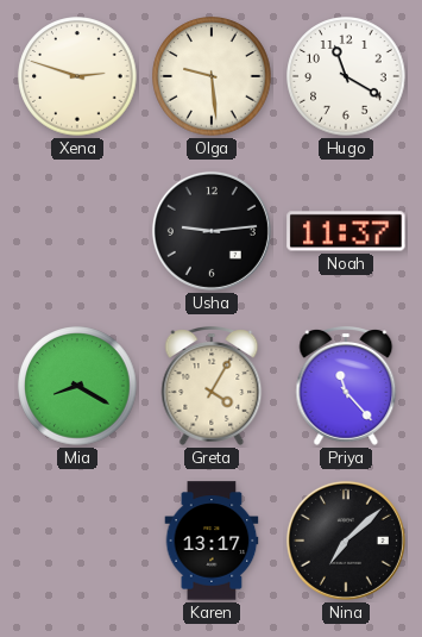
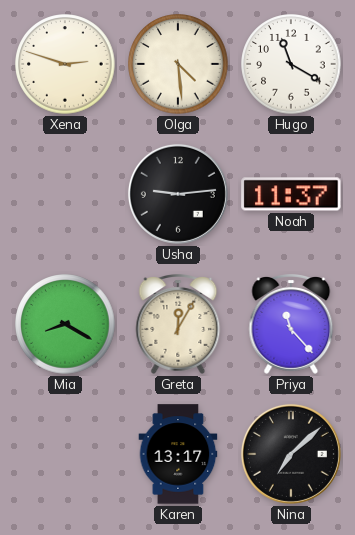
Olga: 9:29 -> 4:29 (178, 64)
Greta: 4:05 -> 12:05 (178, 325)
